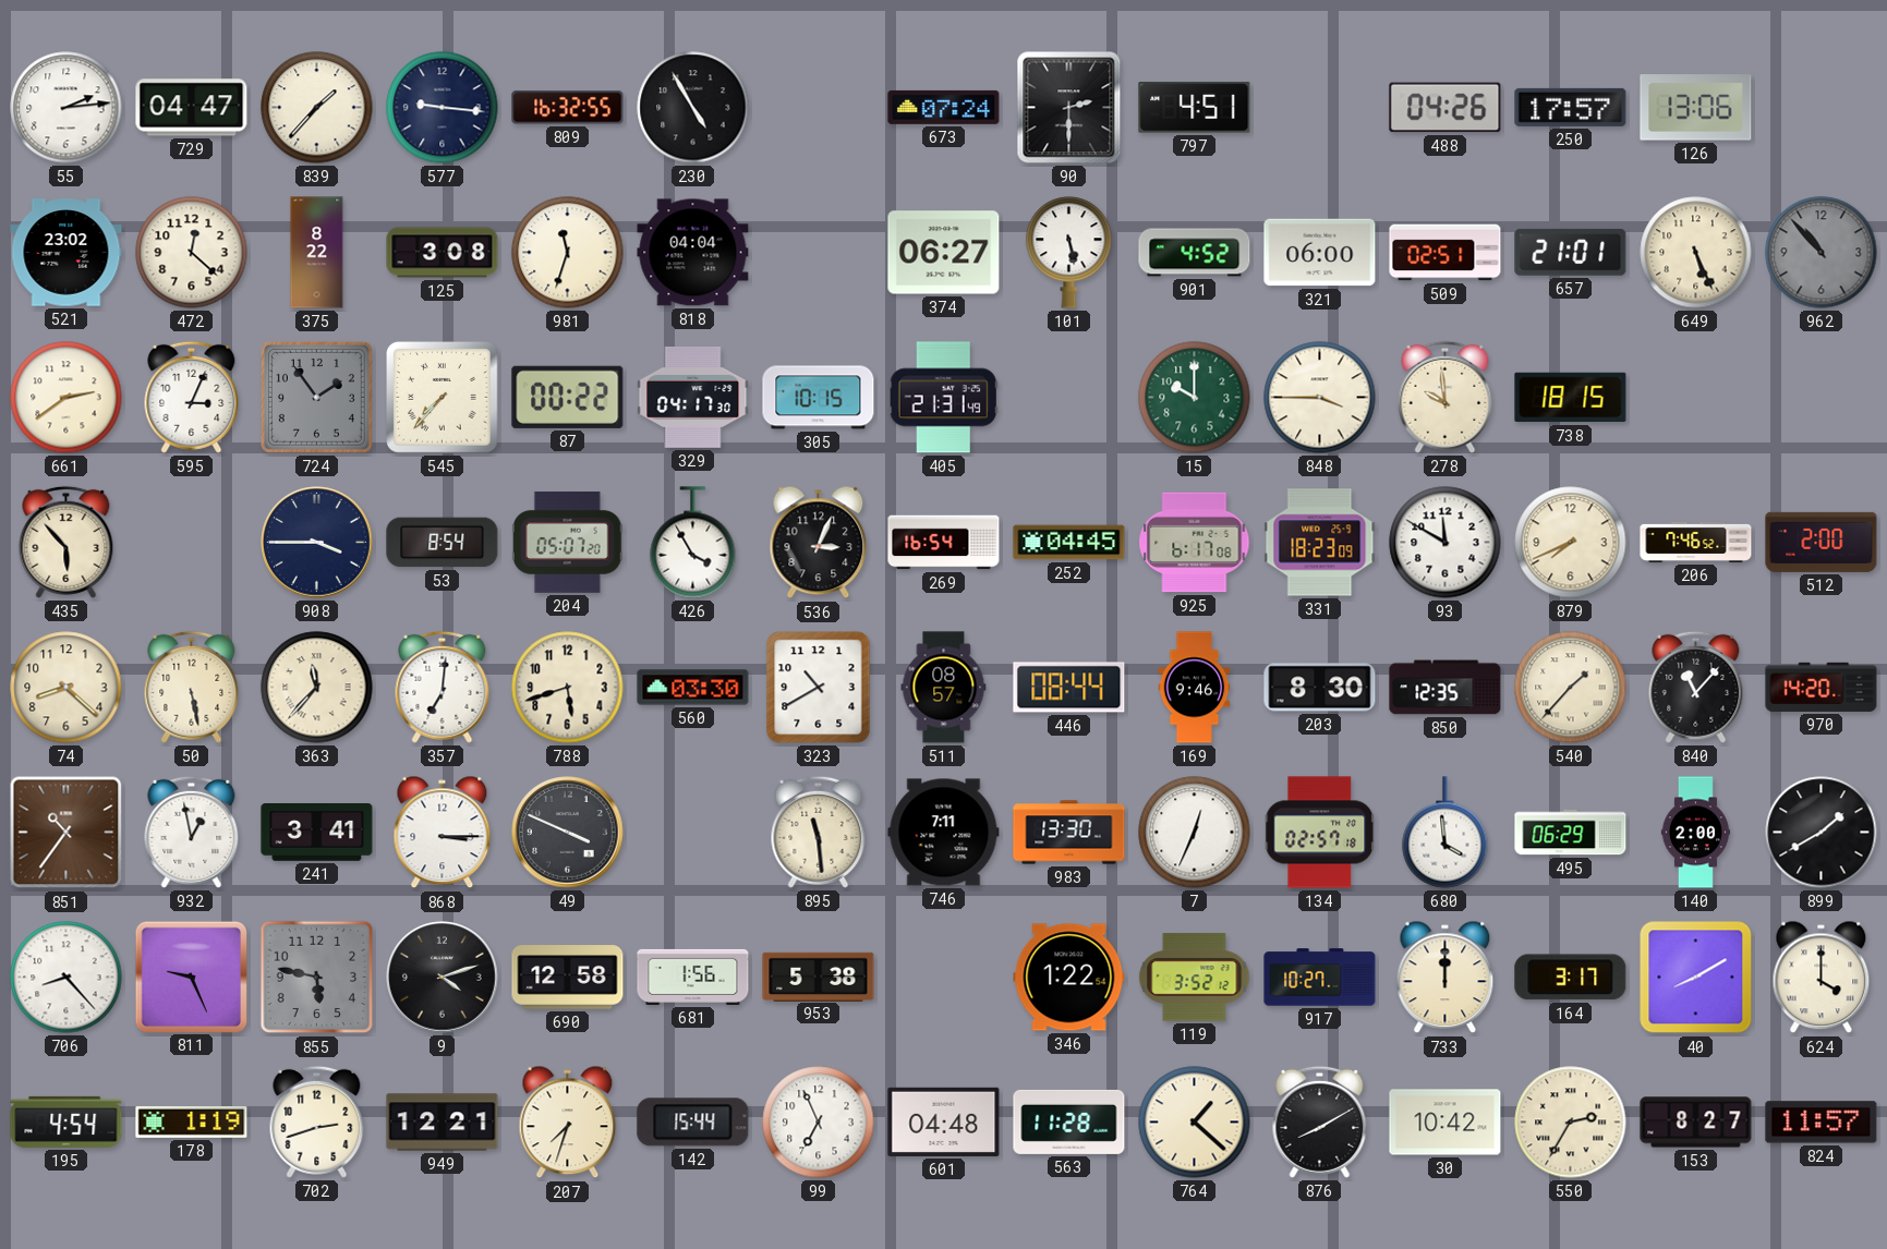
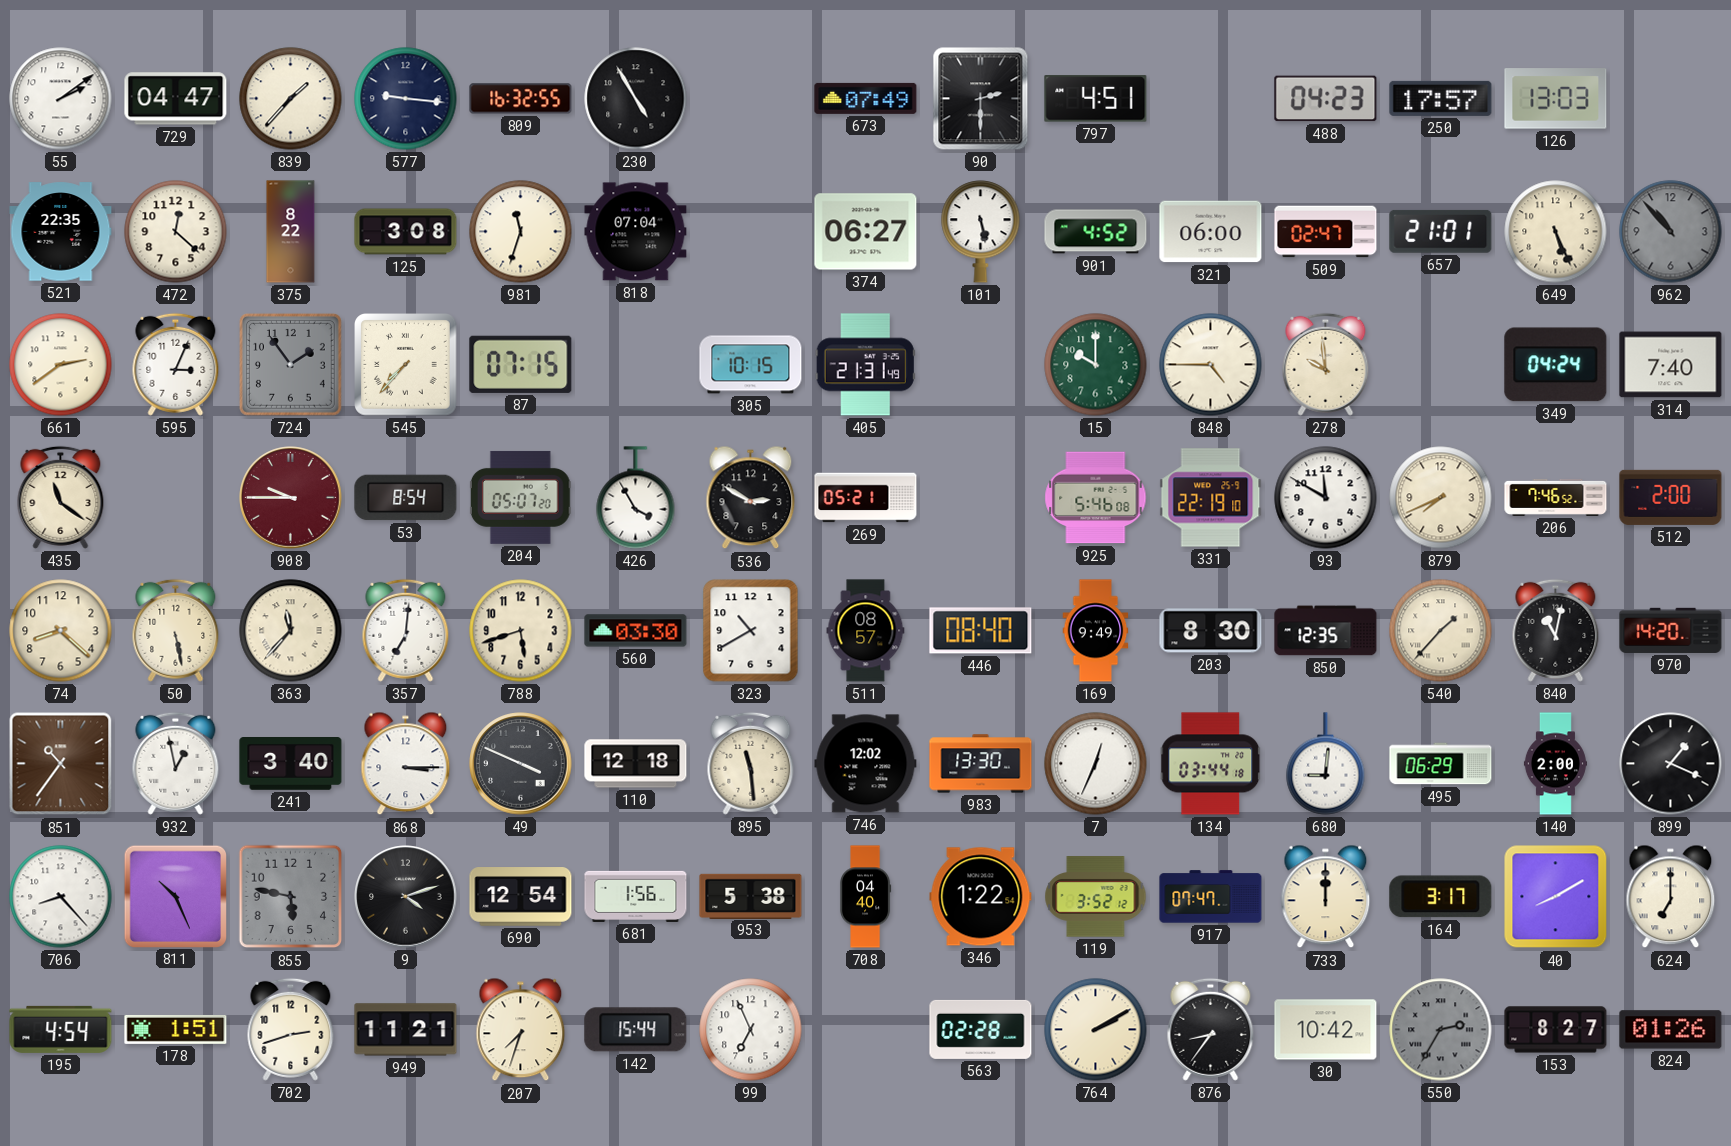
55: 2:14 -> 2:09 (61, 99)
673: 07:24 -> 07:49 (866, 98)
488: 04:26 -> 04:23 (1326, 99)
126: 13:06 -> 13:03 (1556, 99)
521: 23:02 -> 22:35 (61, 232)
818: 04:04 -> 07:04 (636, 232)
509: 02:51 -> 02:47 (1326, 232)
87: 00:22 -> 07:15 (521, 364)
329: 04:17 -> none (693, 397)
848: 3:45 -> 4:45 (1211, 365)
738: 18:15 -> none (1571, 398)
349: none -> 04:24 (1556, 365)
314: none -> 7:40 (1671, 365)
435: 5:53 -> 11:21 (61, 497)
908: 3:45 -> 9:45 (291, 498)
908 dial: navy -> burgundy (291, 498)
536: 3:04 -> 2:50 (751, 498)
269: 16:54 -> 05:21 (866, 498)
252: 04:45 -> none (1069, 543)
925: 6:17 -> 5:46 (1096, 498)
331: 18:23 -> 22:19 (1211, 498)
446: 08:44 -> 08:40 (981, 631)
169: 9:46 -> 9:49 (1096, 631)
840: 11:07 -> 11:02 (1556, 630)
241: 3:41 -> 3:40 (291, 764)
110: none -> 12:18 (636, 764)
746: 7:11 -> 12:02 (866, 764)
134: 02:57 -> 03:44 (1211, 764)
680: 3:59 -> 9:01 (1326, 764)
899: 1:40 -> 1:19 (1671, 764)
811: 9:26 -> 10:26 (175, 896)
690: 12:58 -> 12:54 (521, 897)
708: none -> 04:40 (865, 897)
917: 10:27 -> 07:47 (1211, 897)
624: 4:00 -> 7:00 (1671, 897)
178: 1:19 -> 1:51 (176, 1029)
949: 12:21 -> 11:21 (406, 1030)
601: 04:48 -> none (944, 1121)
563: 11:28 -> 02:28 (981, 1029)
764: 1:22 -> 2:10 (1096, 1030)
876: 8:10 -> 8:36 (1211, 1029)
550 dial: cream -> grey (1441, 1030)
824: 11:57 -> 01:26 (1671, 1030)
